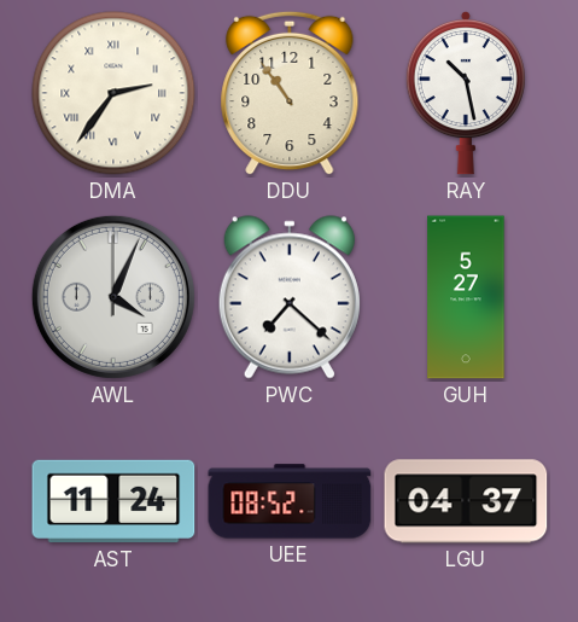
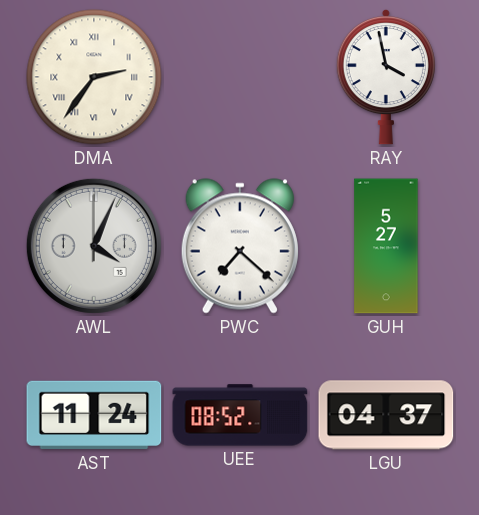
DDU: 10:54 -> none (290, 93)
RAY: 10:28 -> 3:58 (386, 77)
